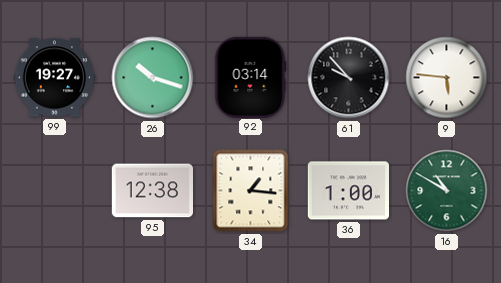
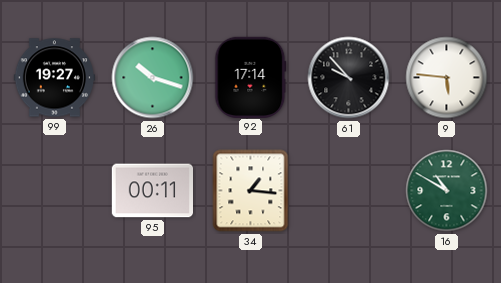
92: 03:14 -> 17:14 (251, 77)
95: 12:38 -> 00:11 (152, 191)
36: 1:00 -> none (348, 191)
